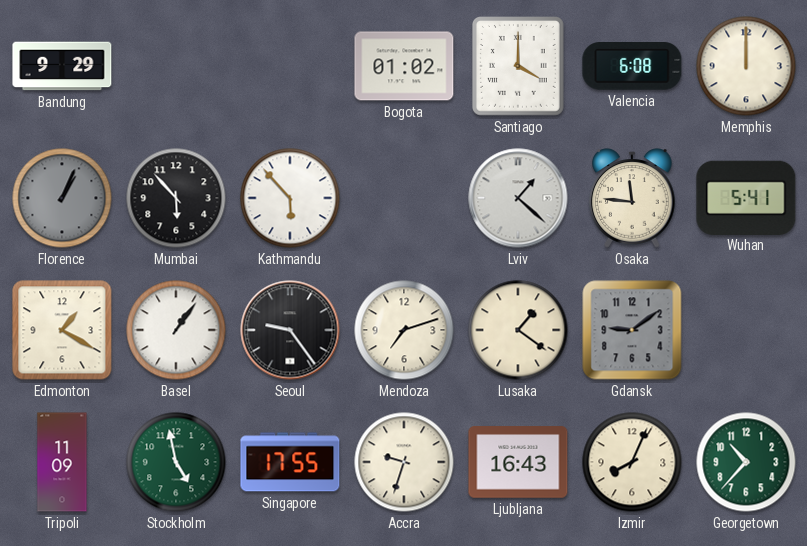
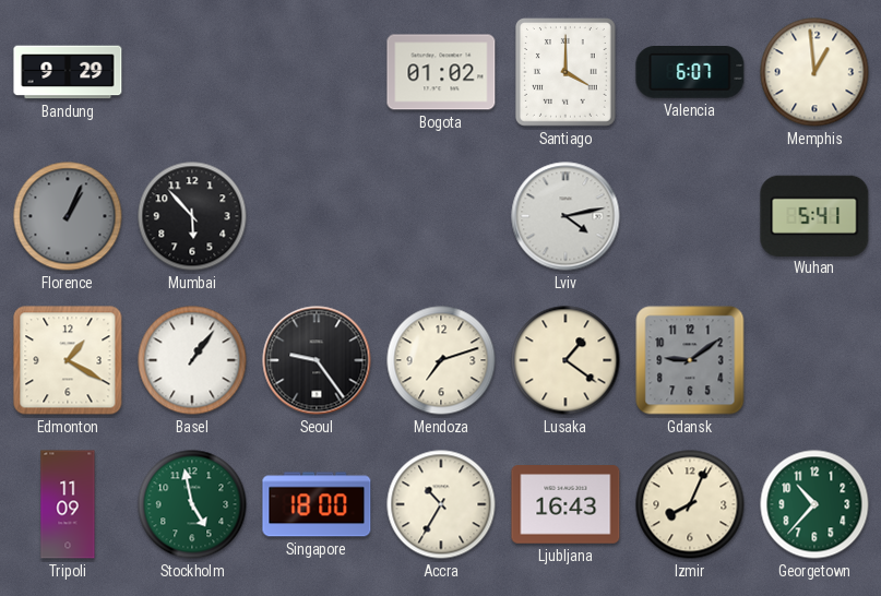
Valencia: 6:08 -> 6:07 (690, 73)
Memphis: 12:00 -> 12:59 (814, 72)
Kathmandu: 5:53 -> none (290, 198)
Lviv: 1:22 -> 4:13 (565, 216)
Osaka: 11:46 -> none (632, 198)
Singapore: 17:55 -> 18:00 (317, 504)
Accra: 9:33 -> 10:35 (441, 504)
